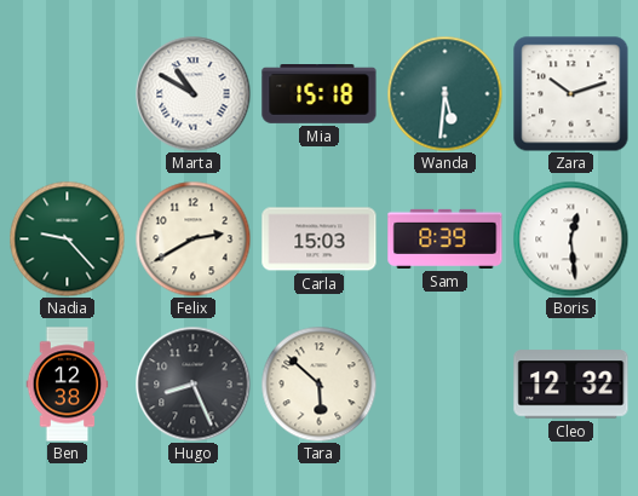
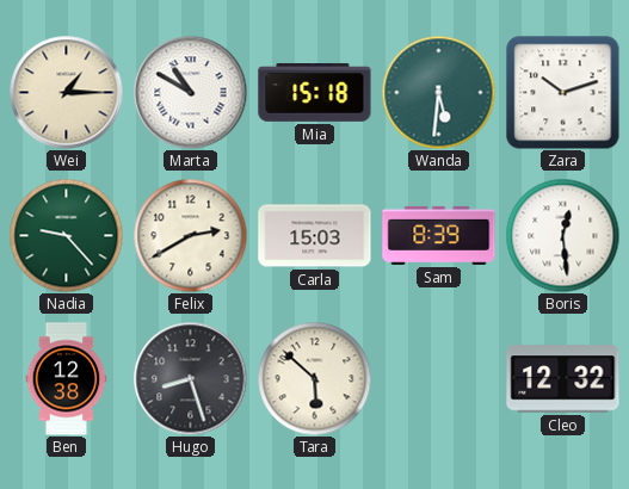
Wei: none -> 1:15 (66, 92)
Hugo: 8:26 -> 8:27 (190, 378)
